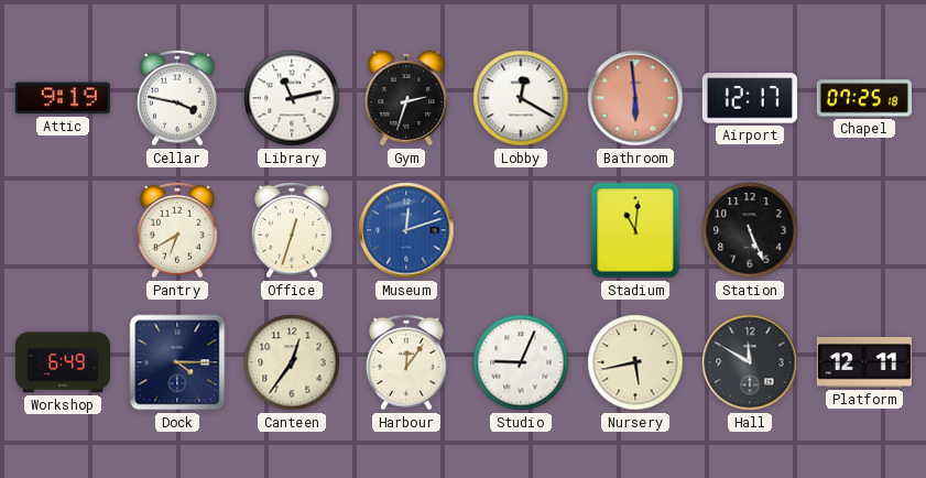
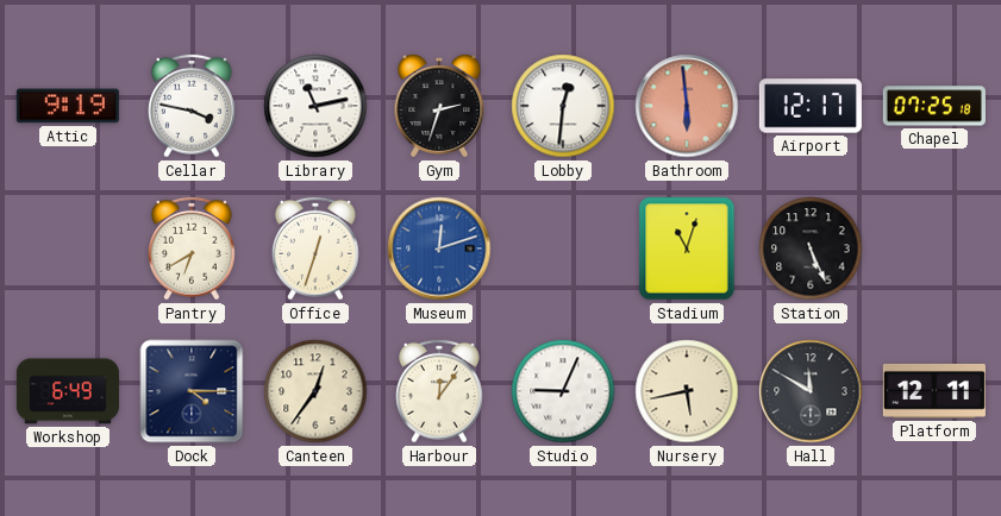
Lobby: 12:20 -> 12:31 (563, 106)
Stadium: 11:01 -> 11:03 (687, 248)
